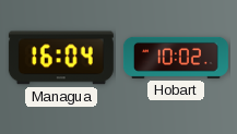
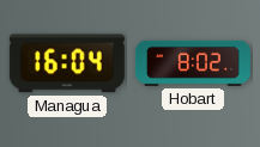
Hobart: 10:02 -> 8:02 (193, 63)
